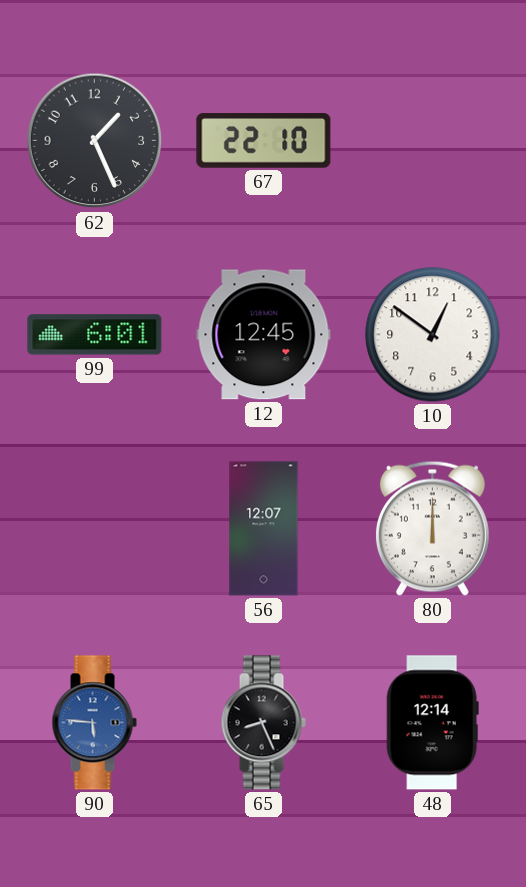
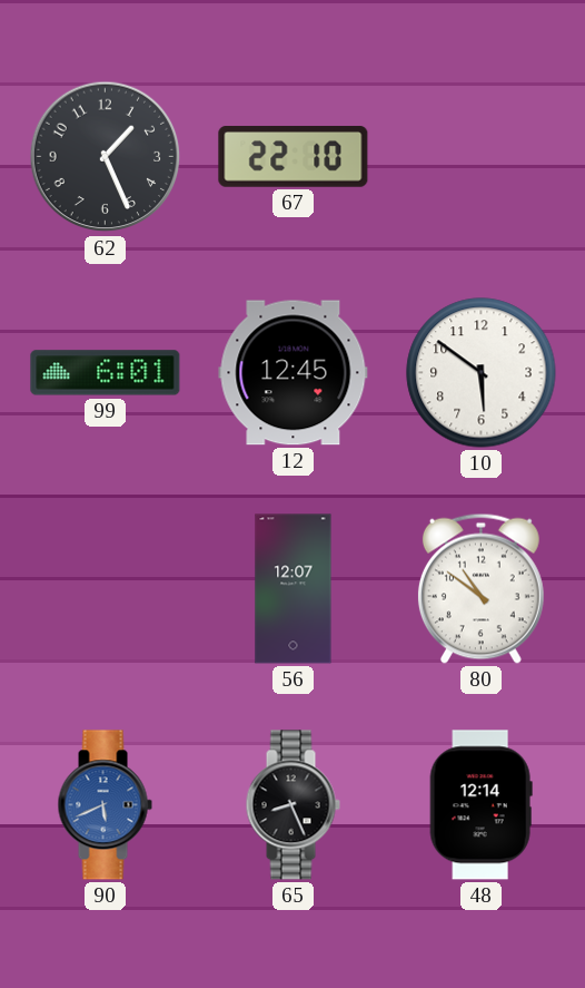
10: 12:51 -> 5:51 (482, 373)
80: 12:00 -> 10:51 (480, 588)
90: 5:46 -> 5:41 (105, 805)
